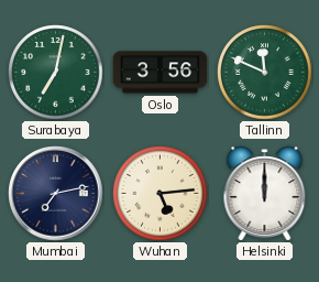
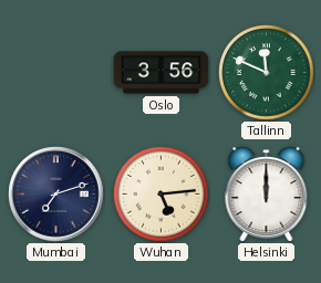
Surabaya: 7:02 -> none (56, 73)
Mumbai: 7:13 -> 7:12 (56, 195)
